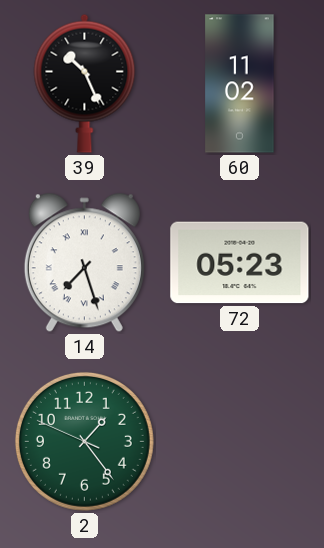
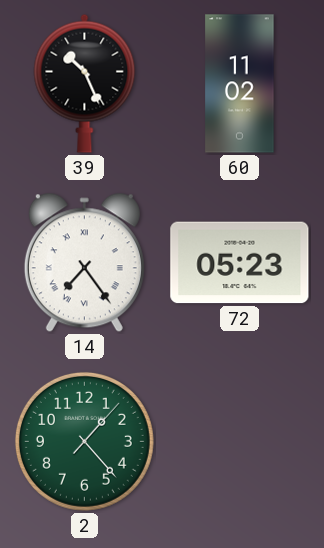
14: 7:27 -> 7:24 (84, 263)
2: 1:23:49 -> 1:23:07 (84, 441)
